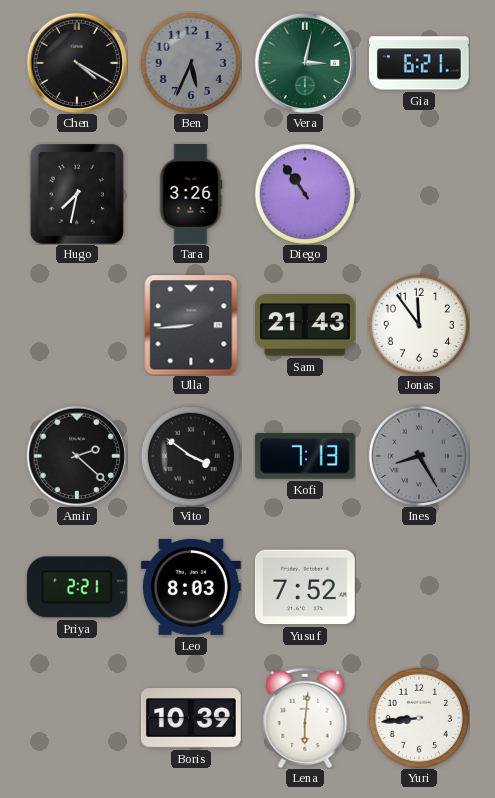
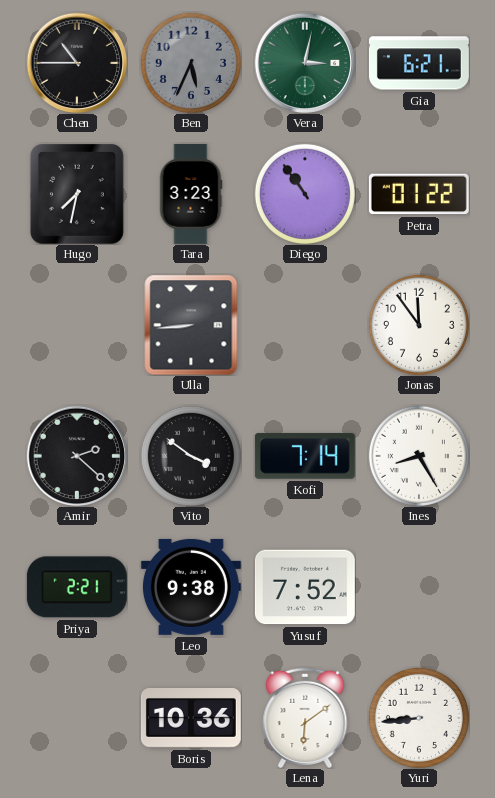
Chen: 4:20 -> 10:45 (77, 63)
Tara: 3:26 -> 3:23 (191, 194)
Petra: none -> 01:22 (419, 194)
Sam: 21:43 -> none (305, 325)
Kofi: 7:13 -> 7:14 (305, 456)
Ines dial: grey -> white (419, 456)
Leo: 8:03 -> 9:38 (191, 587)
Boris: 10:39 -> 10:36 (191, 718)
Lena: 6:01 -> 6:09 (305, 718)
